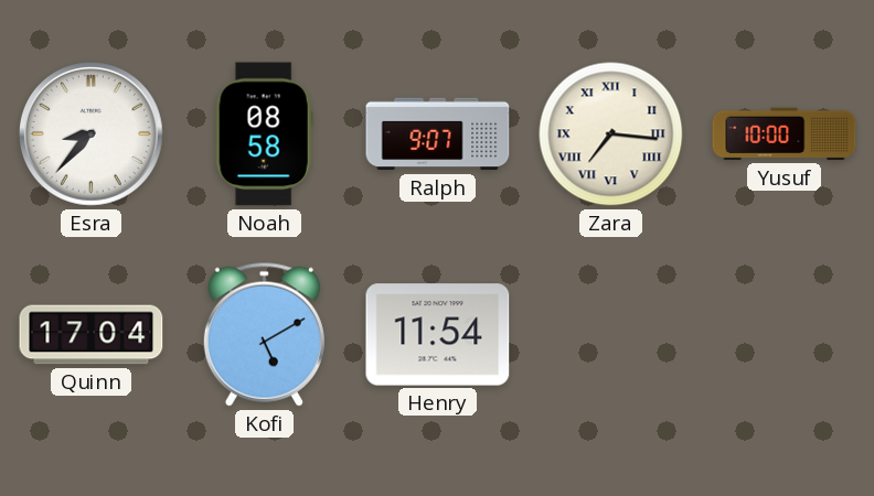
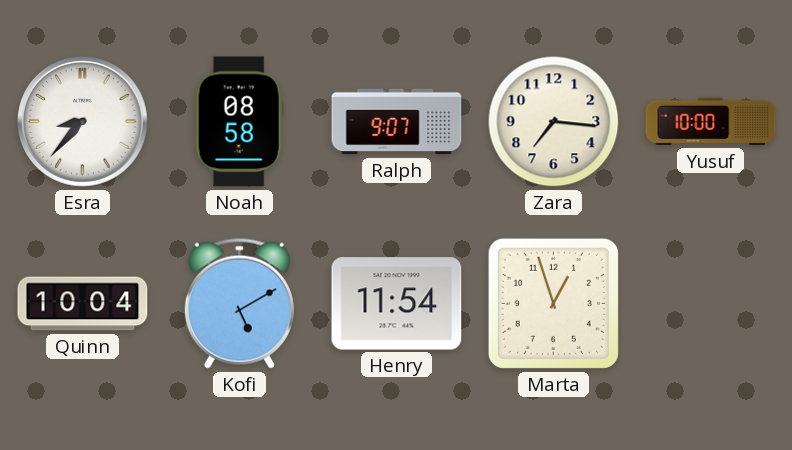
Zara numerals: Roman -> Arabic (554, 122)
Quinn: 17:04 -> 10:04 (83, 304)
Marta: none -> 12:57 (553, 303)
